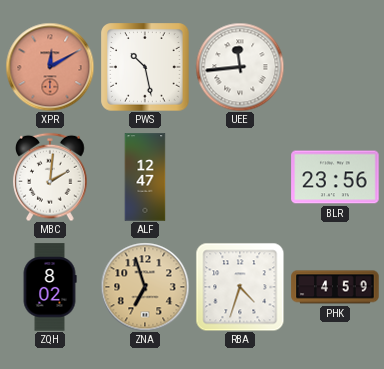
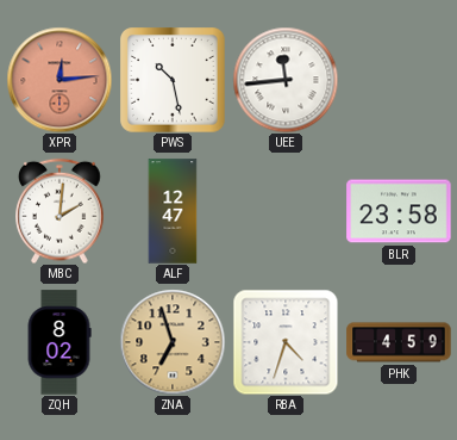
XPR: 12:10 -> 12:14 (60, 80)
BLR: 23:56 -> 23:58 (399, 211)
